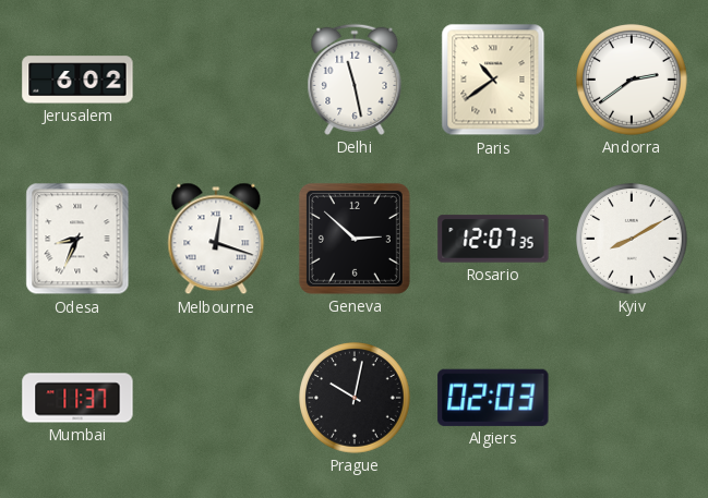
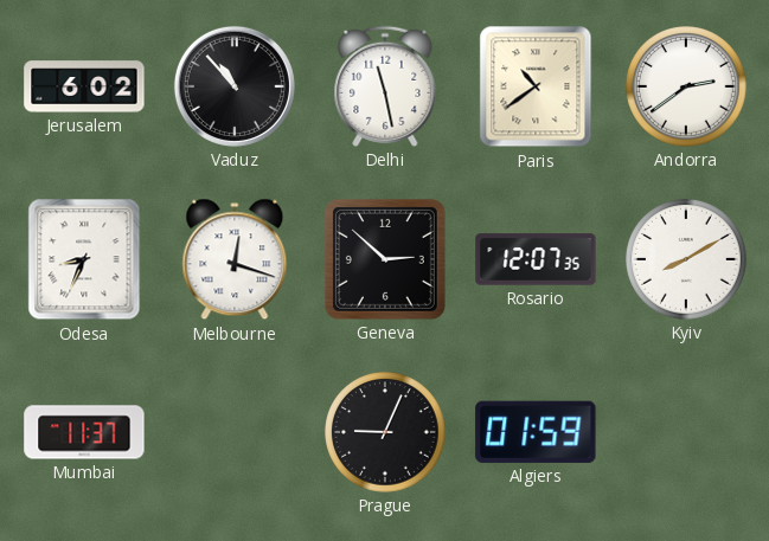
Vaduz: none -> 10:53 (235, 86)
Prague: 10:02 -> 9:04 (385, 432)
Algiers: 02:03 -> 01:59 (536, 432)
